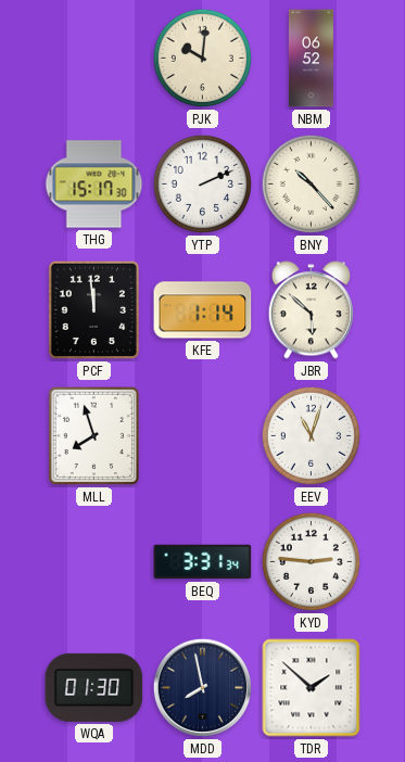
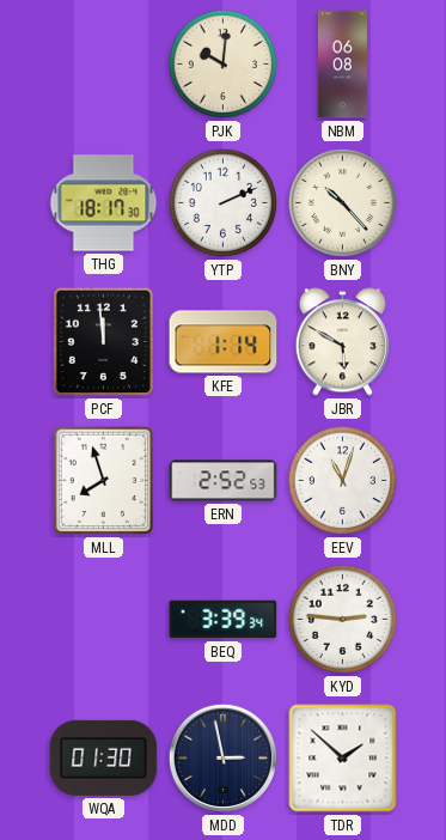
NBM: 06:52 -> 06:08 (342, 65)
THG: 15:17 -> 18:17 (104, 203)
JBR: 5:52 -> 5:50 (342, 342)
ERN: none -> 2:52 (224, 481)
BEQ: 3:31 -> 3:39 (224, 620)
MDD: 7:58 -> 2:58 (222, 757)
